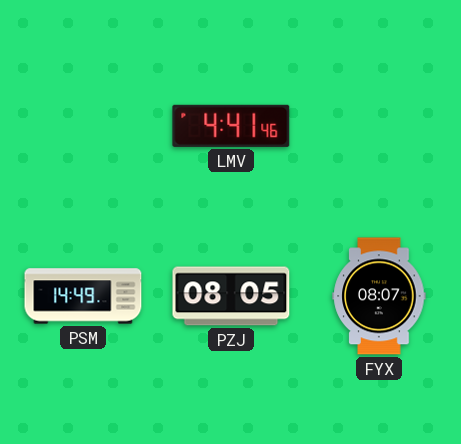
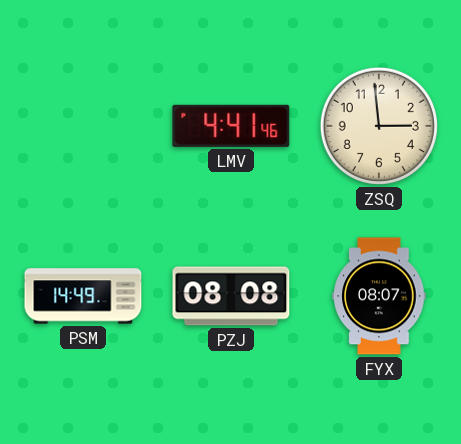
ZSQ: none -> 2:59 (379, 126)
PZJ: 08:05 -> 08:08 (231, 296)
